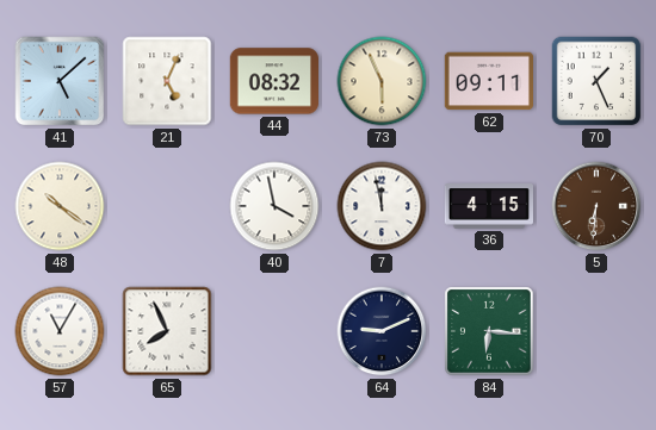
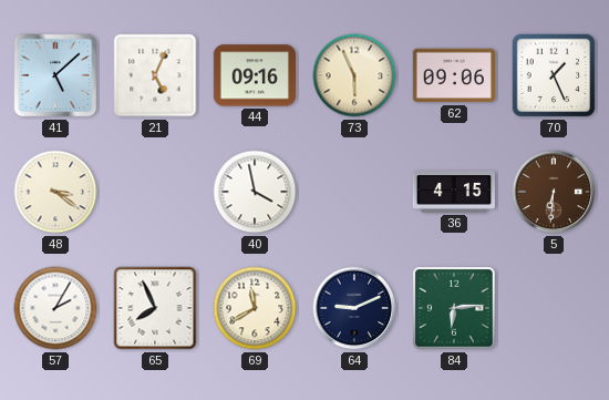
44: 08:32 -> 09:16 (254, 75)
62: 09:11 -> 09:06 (453, 75)
48: 10:21 -> 3:21 (55, 192)
7: 11:58 -> none (382, 206)
57: 11:05 -> 2:05 (55, 308)
69: none -> 11:40 (255, 308)
84: 6:16 -> 6:14 (454, 308)
